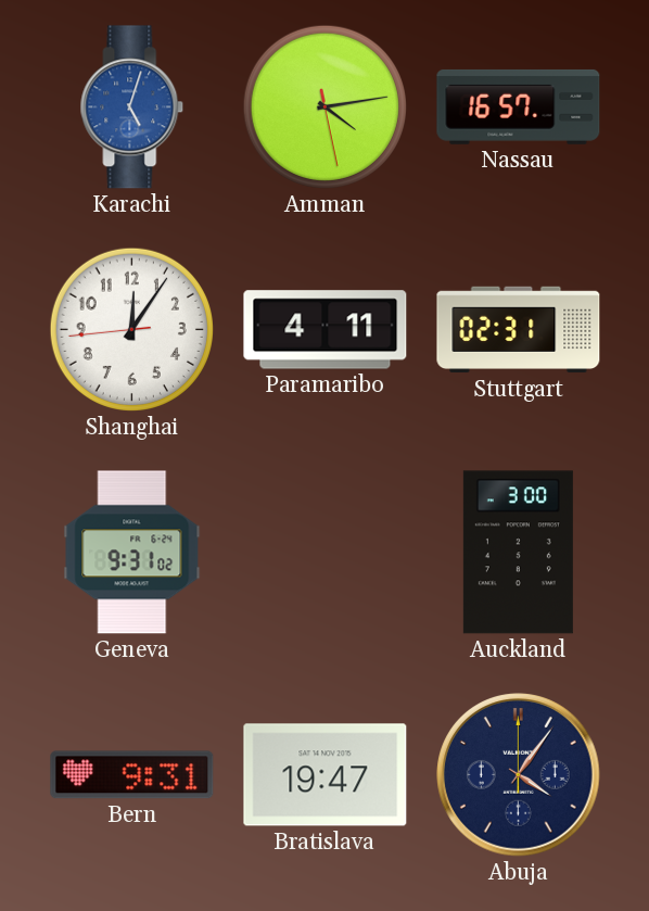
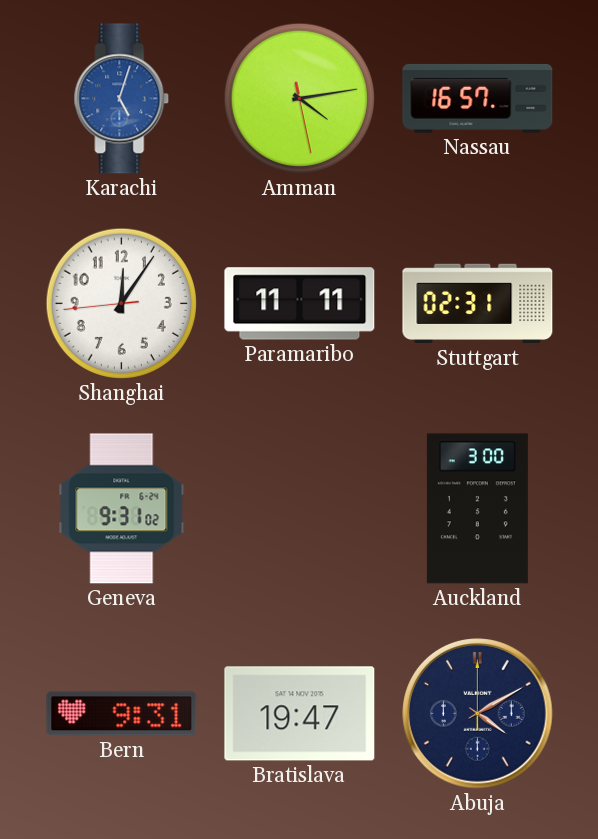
Paramaribo: 4:11 -> 11:11 (300, 304)
Abuja: 4:06 -> 4:10 (478, 714)
